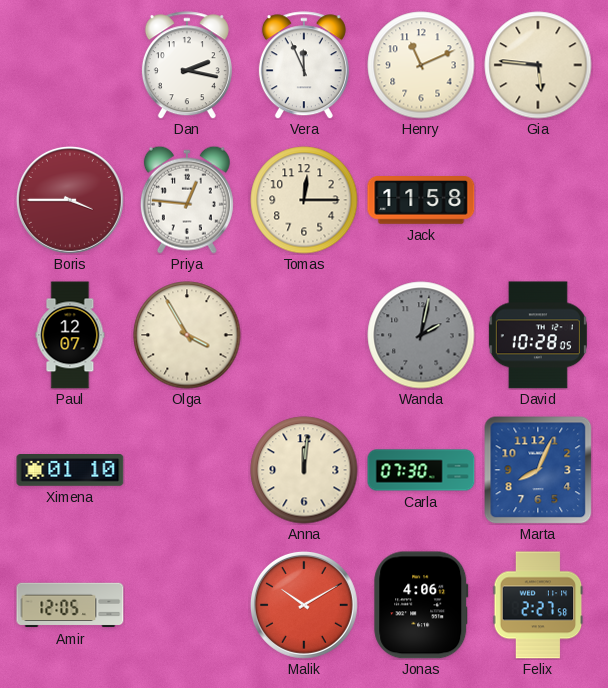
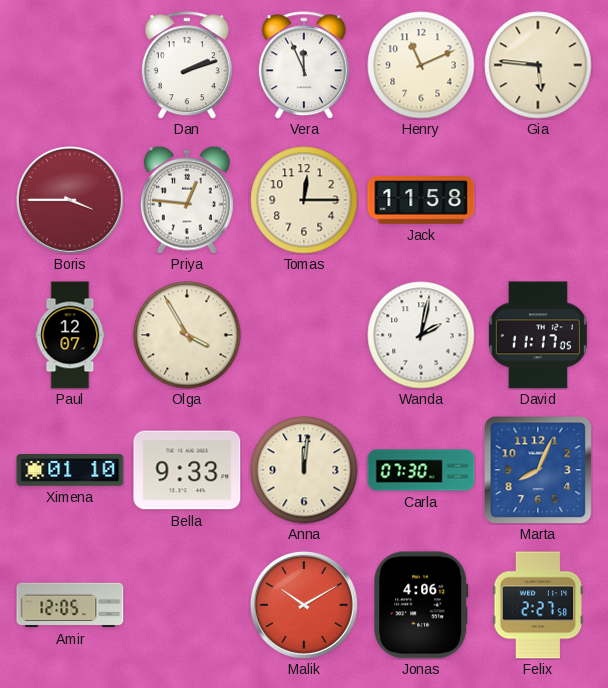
Dan: 2:17 -> 2:12 (187, 65)
Wanda dial: grey -> white (421, 335)
David: 10:28 -> 11:17 (538, 335)
Bella: none -> 9:33 (187, 470)
